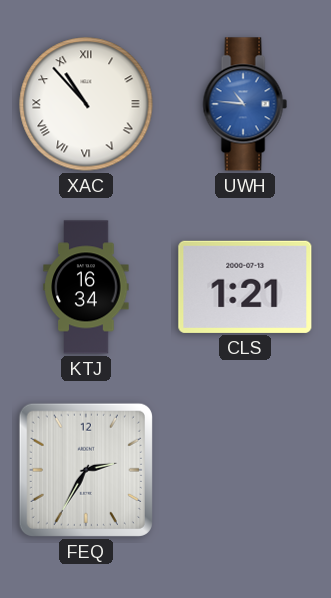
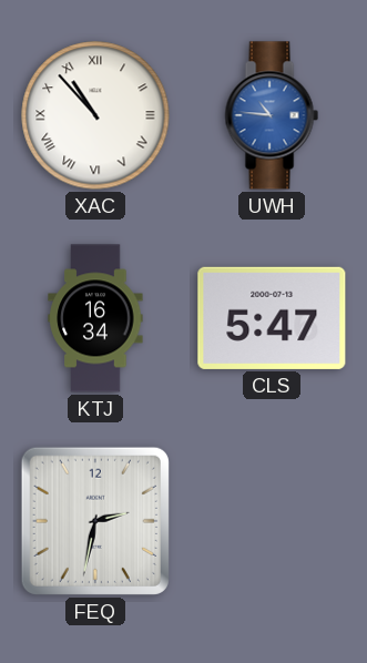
CLS: 1:21 -> 5:47 (272, 318)
FEQ: 2:35 -> 2:32 (95, 521)
